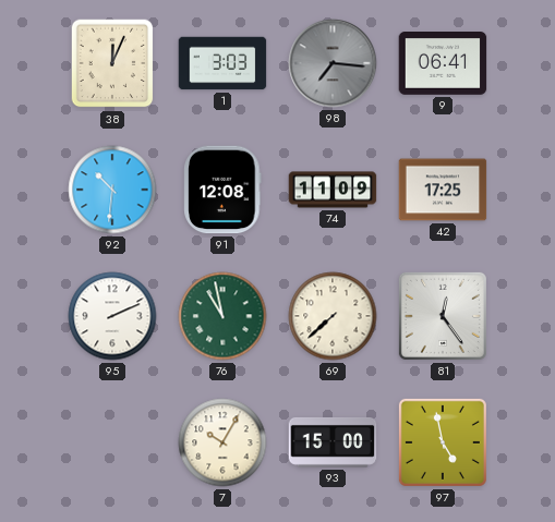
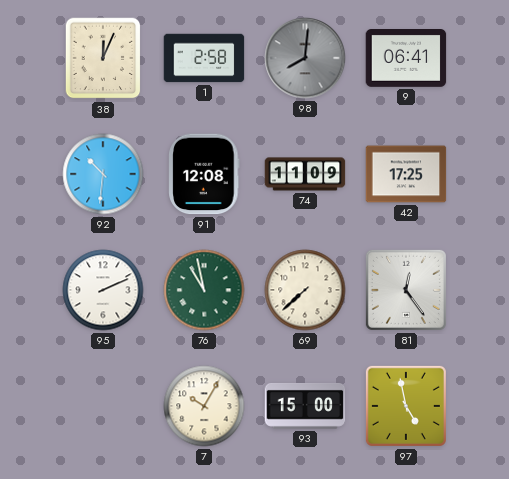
1: 3:03 -> 2:58 (204, 58)
98: 7:16 -> 8:01 (305, 58)
